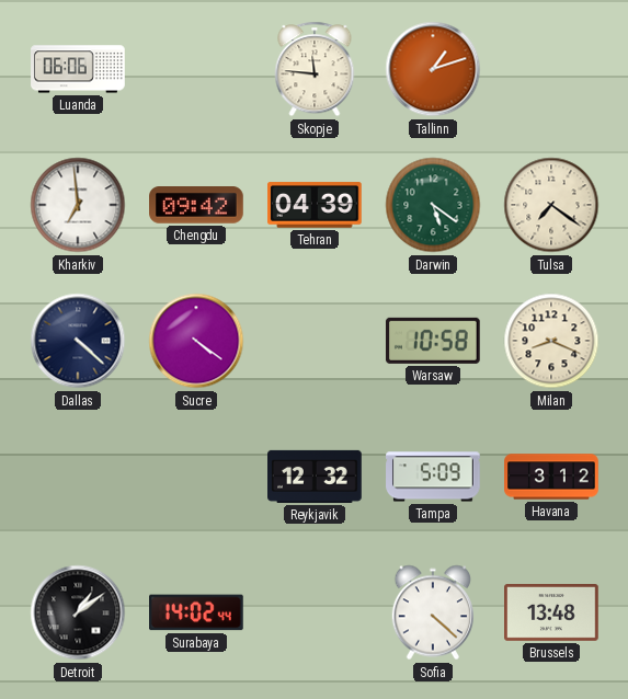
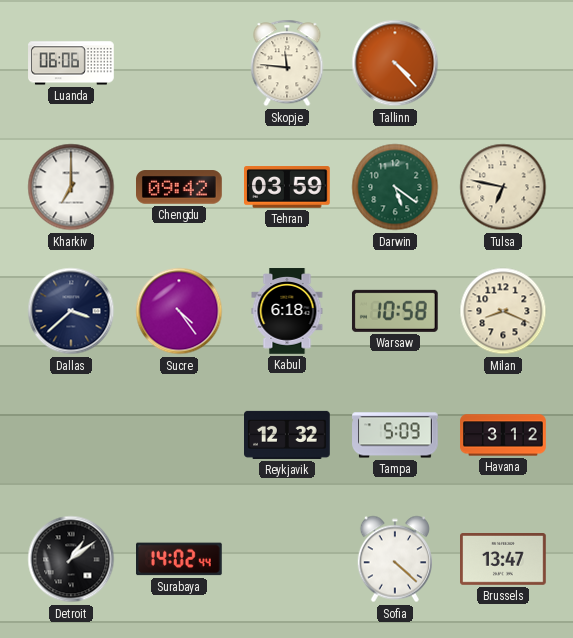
Tallinn: 1:12 -> 4:23 (395, 63)
Kharkiv: 6:59 -> 7:00 (71, 187)
Tehran: 04:39 -> 03:59 (288, 187)
Tulsa: 7:21 -> 6:47 (503, 187)
Dallas: 4:22 -> 3:38 (71, 311)
Sucre: 4:21 -> 4:24 (179, 311)
Kabul: none -> 6:18 (287, 311)
Brussels: 13:48 -> 13:47 (503, 560)
